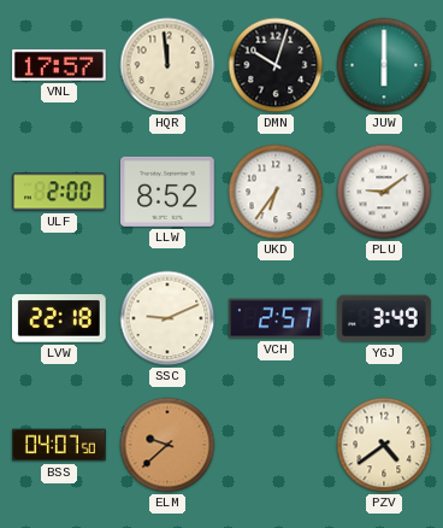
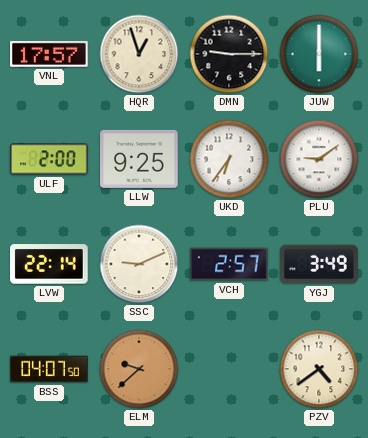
HQR: 11:59 -> 12:57 (139, 54)
DMN: 10:03 -> 9:15 (229, 54)
LLW: 8:52 -> 9:25 (140, 159)
LVW: 22:18 -> 22:14 (49, 264)
